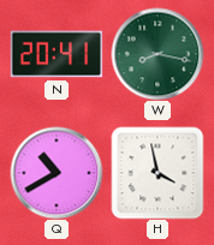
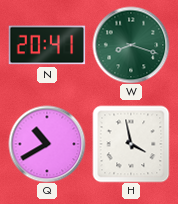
W: 8:17 -> 8:18 (131, 45)
